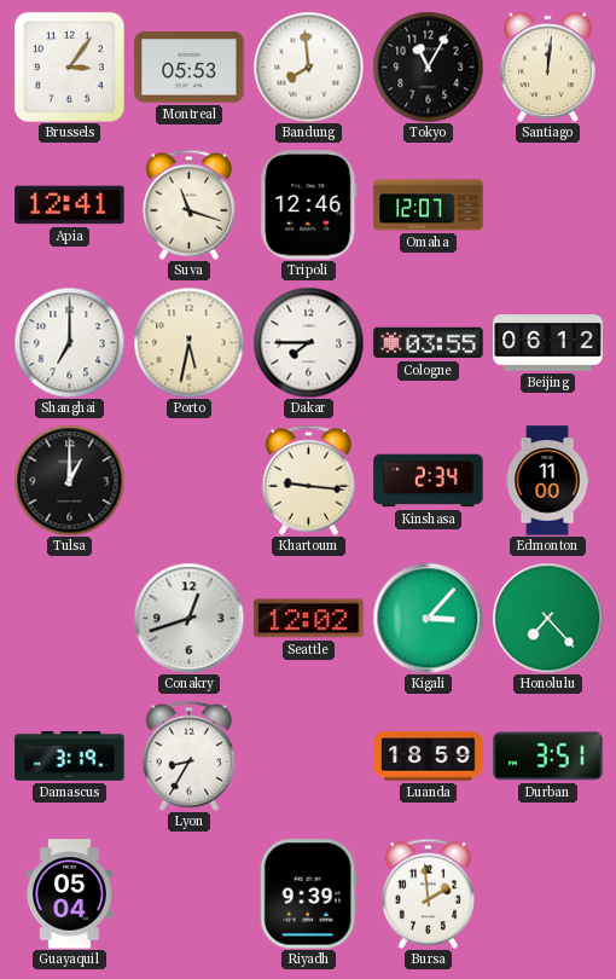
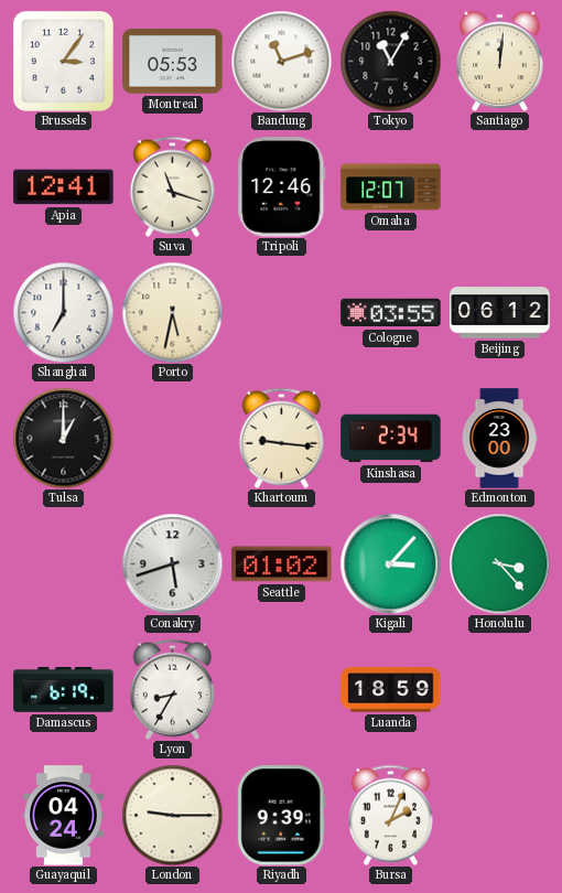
Bandung: 7:59 -> 11:12 (281, 61)
Dakar: 7:45 -> none (308, 342)
Edmonton: 11:00 -> 23:00 (499, 439)
Conakry: 12:42 -> 5:42 (172, 563)
Seattle: 12:02 -> 01:02 (282, 564)
Honolulu: 7:23 -> 3:23 (499, 563)
Damascus: 3:19 -> 6:19 (64, 690)
Durban: 3:51 -> none (548, 757)
Guayaquil: 05:04 -> 04:24 (64, 816)
London: none -> 9:15 (172, 815)
Bursa: 1:59 -> 2:04 (390, 815)
